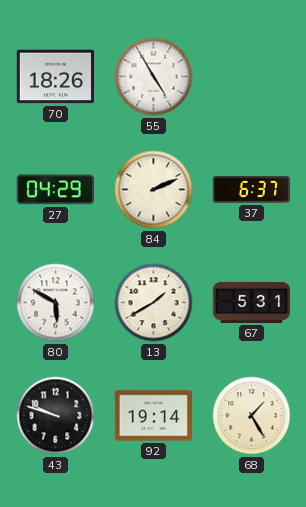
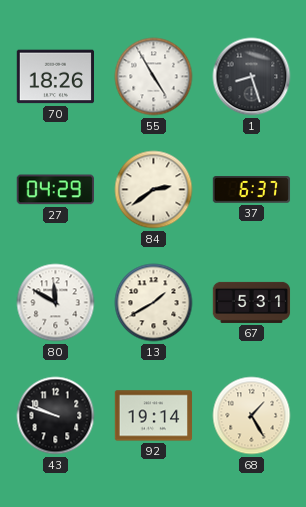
1: none -> 8:27 (252, 77)
84: 2:11 -> 2:39 (154, 190)
80: 5:50 -> 11:50 (56, 303)
